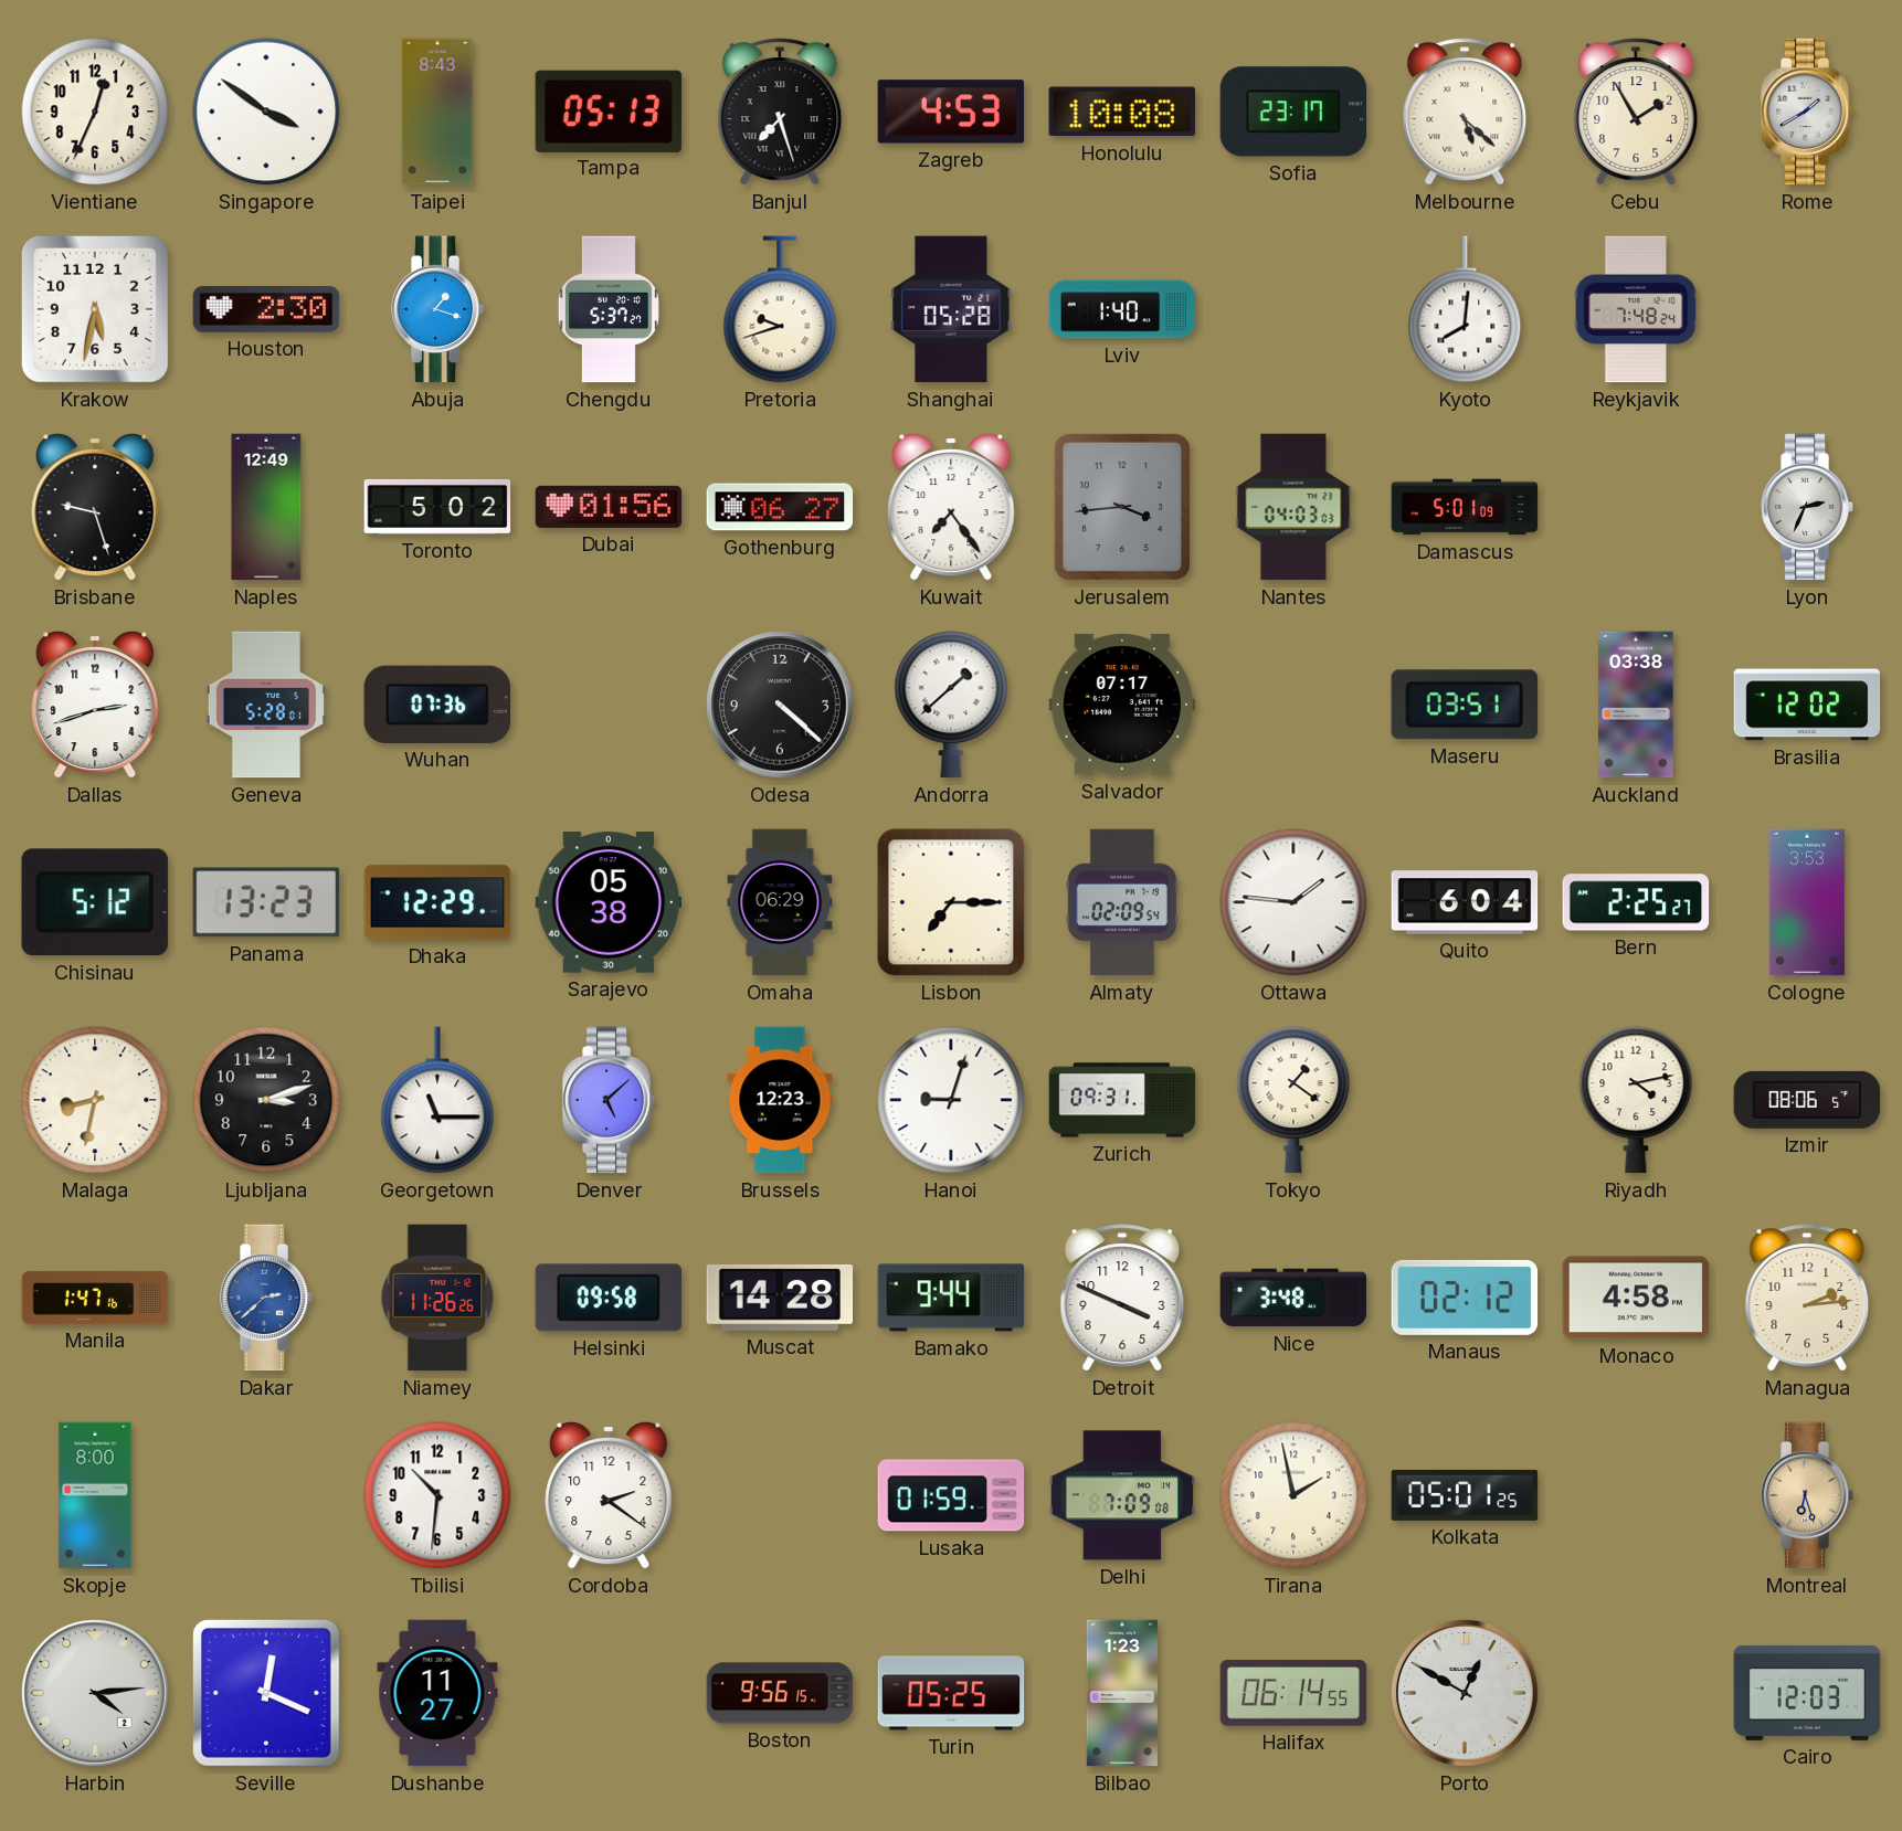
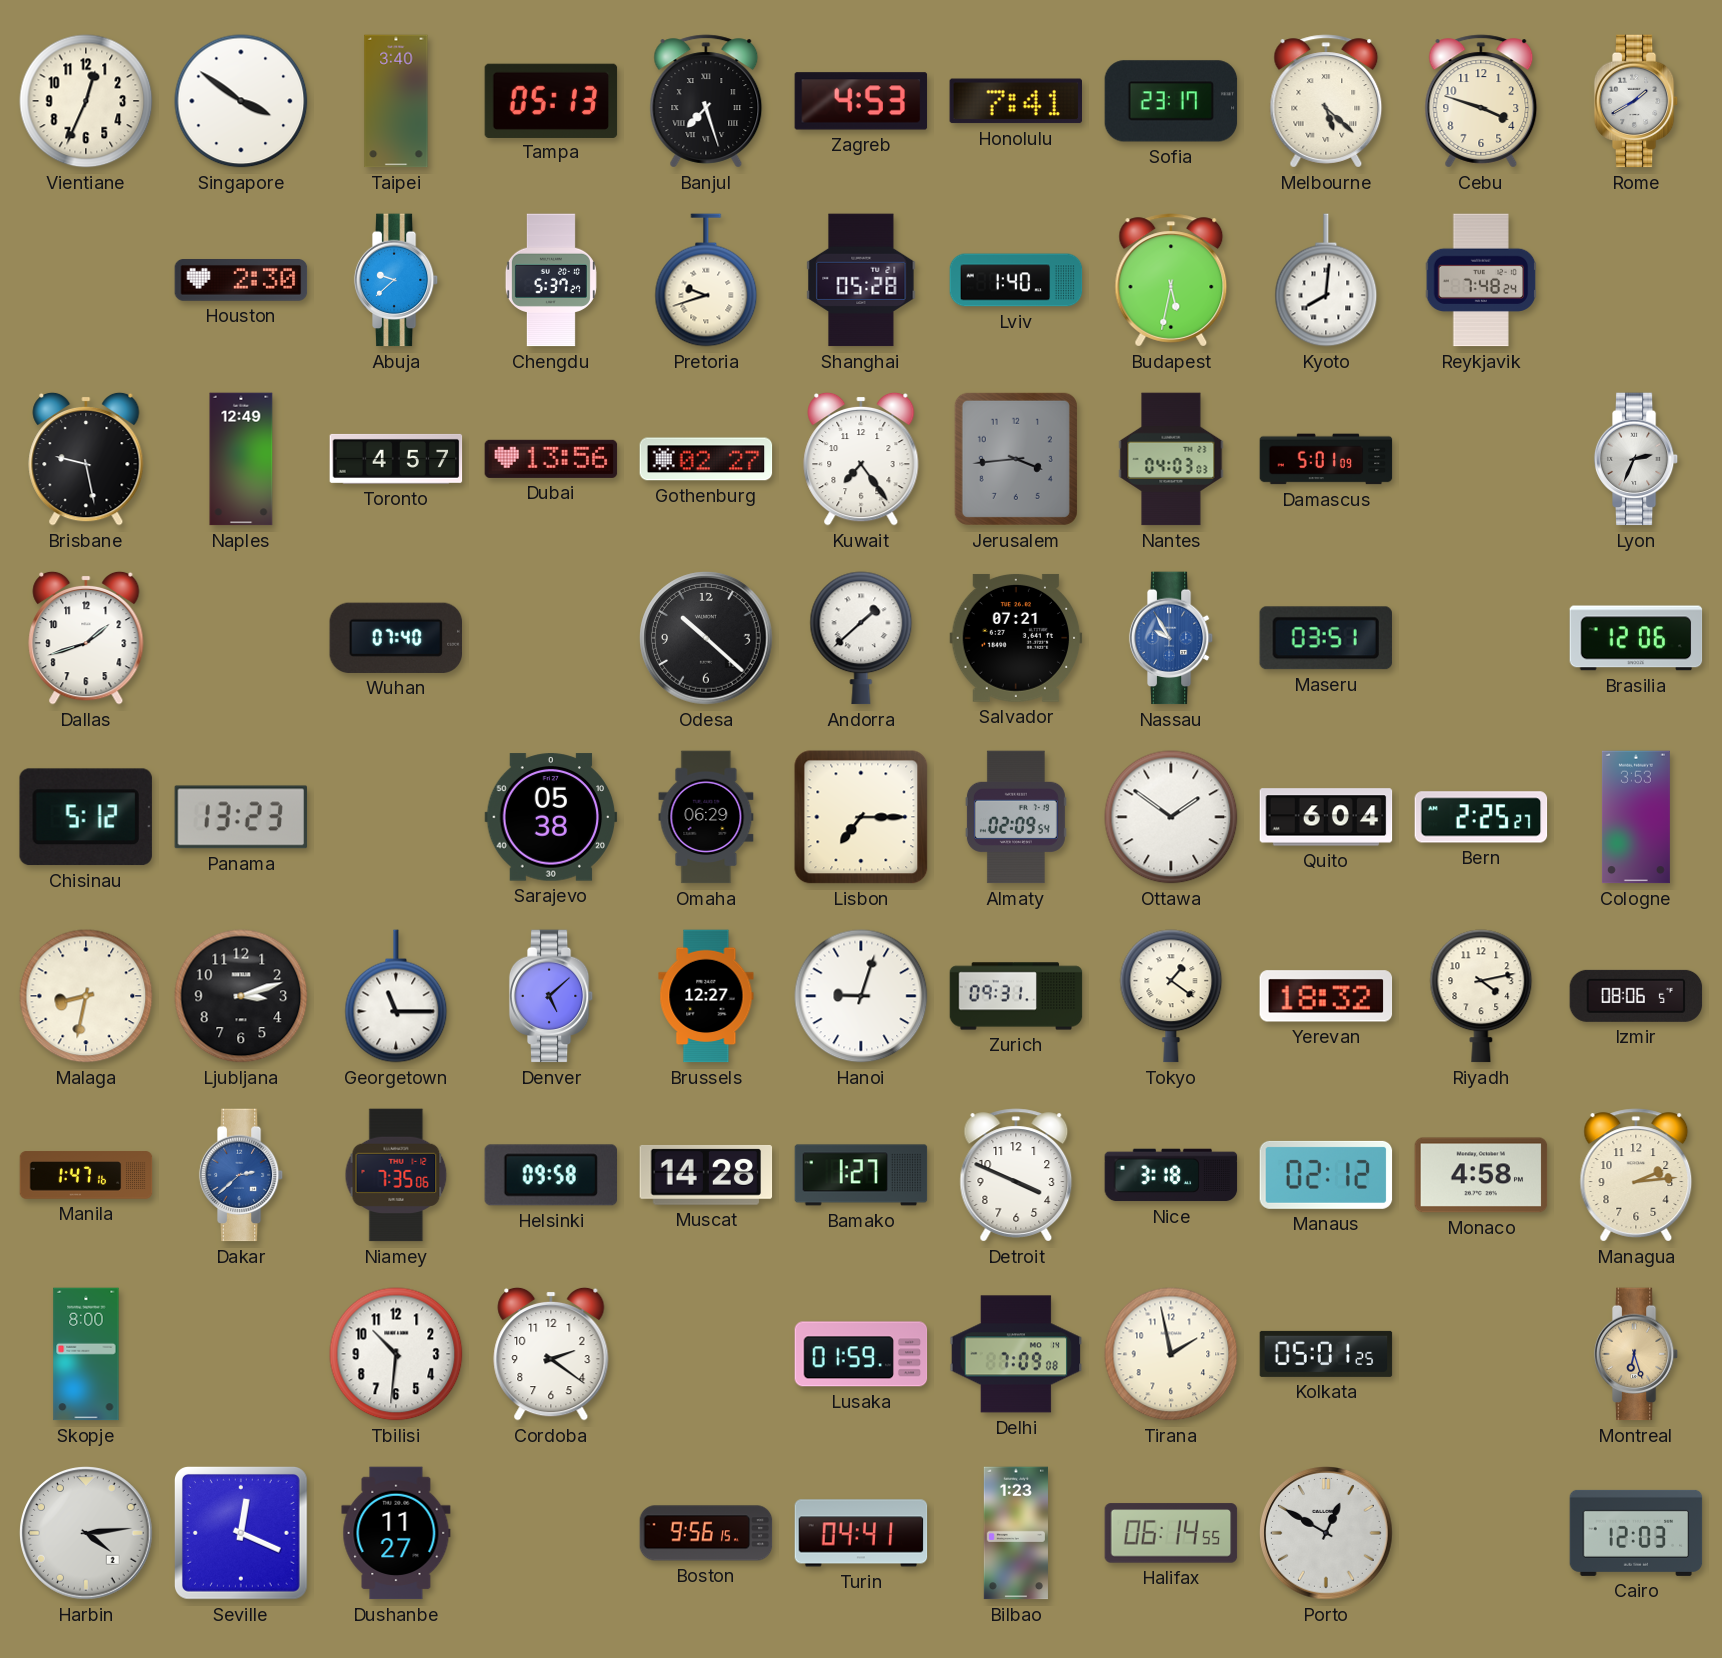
Taipei: 8:43 -> 3:40 (396, 101)
Honolulu: 10:08 -> 7:41 (1015, 101)
Cebu: 1:55 -> 3:48 (1481, 101)
Krakow: 5:32 -> none (95, 309)
Abuja: 1:18 -> 9:38 (396, 280)
Budapest: none -> 5:32 (1171, 280)
Brisbane: 9:27 -> 9:28 (86, 459)
Toronto: 5:02 -> 4:57 (396, 459)
Dubai: 01:56 -> 13:56 (551, 459)
Gothenburg: 06:27 -> 02:27 (706, 459)
Dallas: 2:42 -> 1:42 (86, 638)
Geneva: 5:28 -> none (266, 705)
Wuhan: 07:36 -> 07:40 (396, 638)
Odesa: 4:22 -> 10:22 (706, 638)
Salvador: 07:17 -> 07:21 (1016, 638)
Nassau: none -> 9:55 (1171, 638)
Auckland: 03:38 -> none (1636, 705)
Brasilia: 12:02 -> 12:06 (1636, 638)
Dhaka: 12:29 -> none (437, 902)
Ottawa: 1:46 -> 1:51 (1171, 817)
Brussels: 12:23 -> 12:27 (706, 996)
Yerevan: none -> 18:32 (1326, 996)
Niamey: 11:26 -> 7:35 (396, 1175)
Bamako: 9:44 -> 1:27 (861, 1175)
Nice: 3:48 -> 3:18 (1171, 1175)
Turin: 05:25 -> 04:41 (861, 1533)
